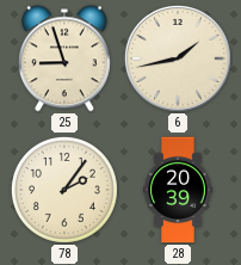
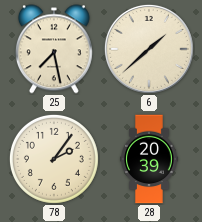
25: 8:57 -> 7:28 (54, 49)
6: 1:43 -> 1:38 (149, 49)
